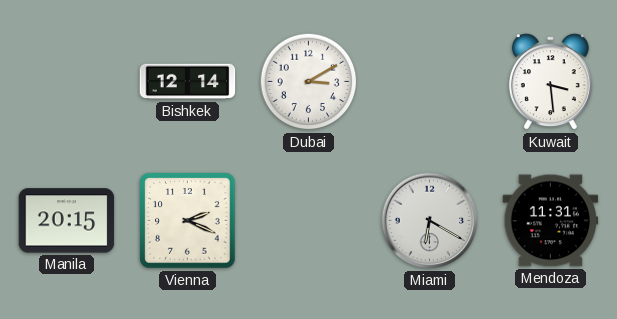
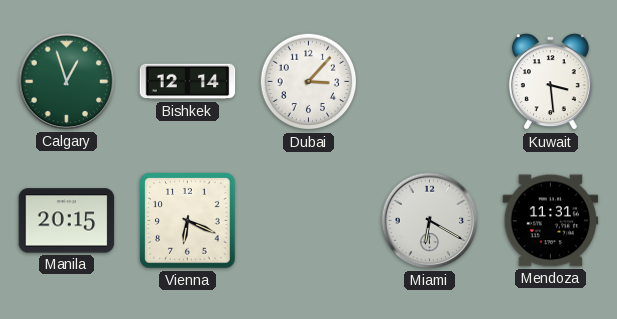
Calgary: none -> 12:57 (67, 82)
Dubai: 3:10 -> 3:07 (309, 82)
Vienna: 2:19 -> 6:19 (188, 221)
